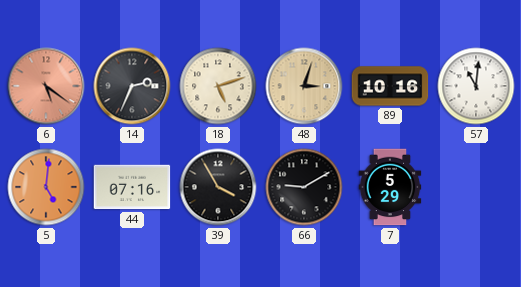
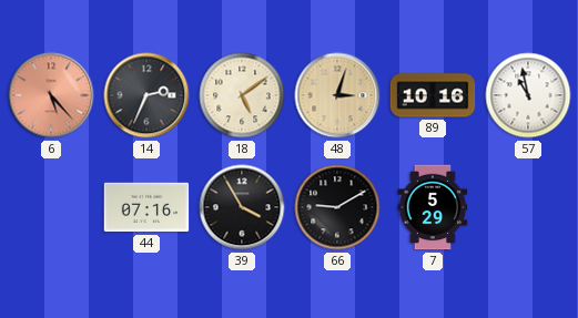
6: 5:21 -> 5:23 (51, 95)
18: 5:12 -> 5:09 (242, 95)
57: 11:01 -> 10:58 (528, 95)
5: 5:01 -> none (46, 187)
